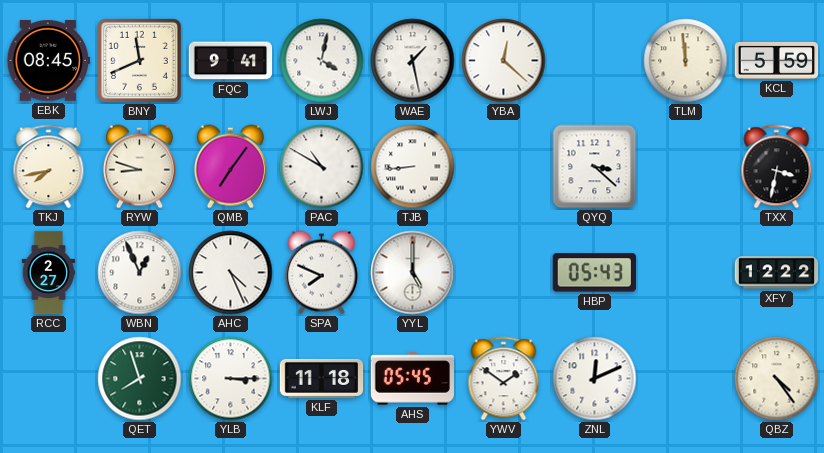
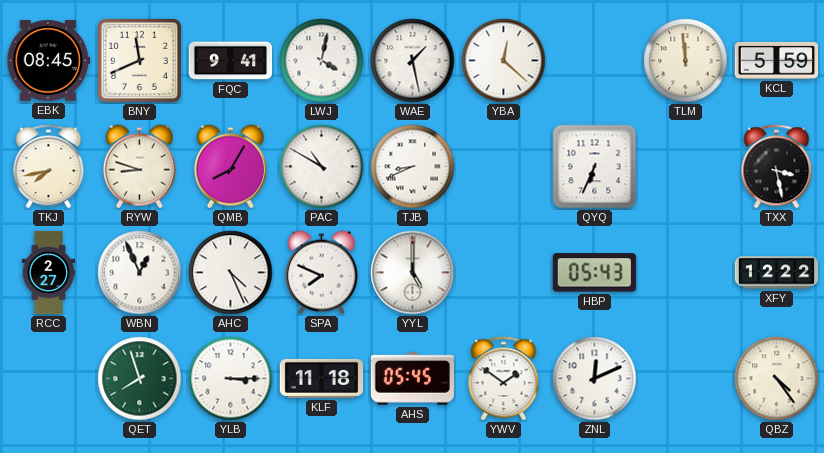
QMB: 7:06 -> 8:05 (230, 167)
TJB: 8:44 -> 8:41 (413, 167)
QYQ: 3:22 -> 6:34 (595, 167)
TXX: 3:32 -> 3:28 (777, 167)
